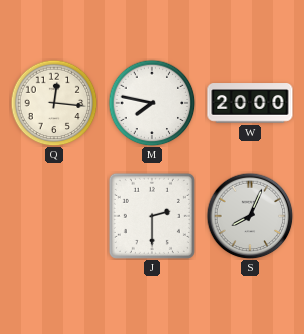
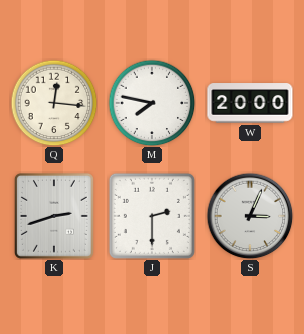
K: none -> 2:42 (54, 216)
S: 8:04 -> 3:04 (250, 216)
